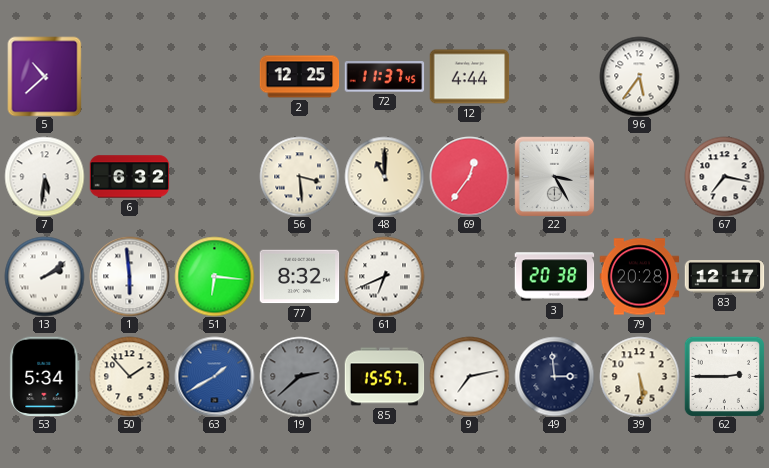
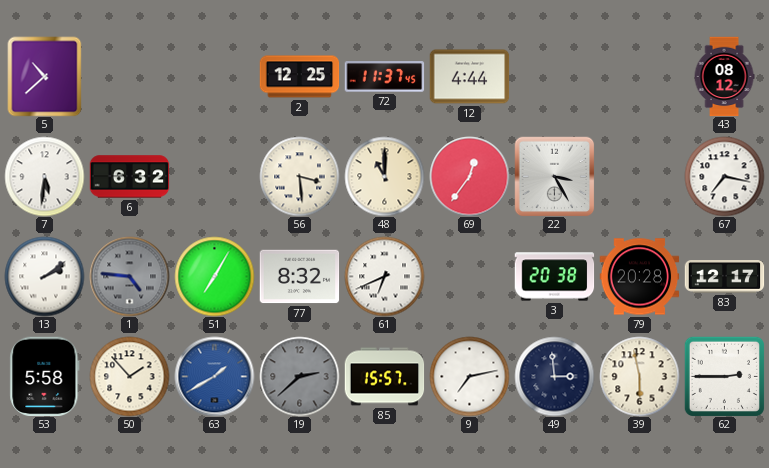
96: 5:36 -> none (639, 76)
43: none -> 08:12 (724, 76)
1: 5:59 -> 4:46 (129, 276)
1 dial: white -> grey (129, 276)
51: 6:16 -> 7:05 (214, 276)
53: 5:34 -> 5:58 (45, 376)
39: 5:29 -> 5:58 (639, 376)
